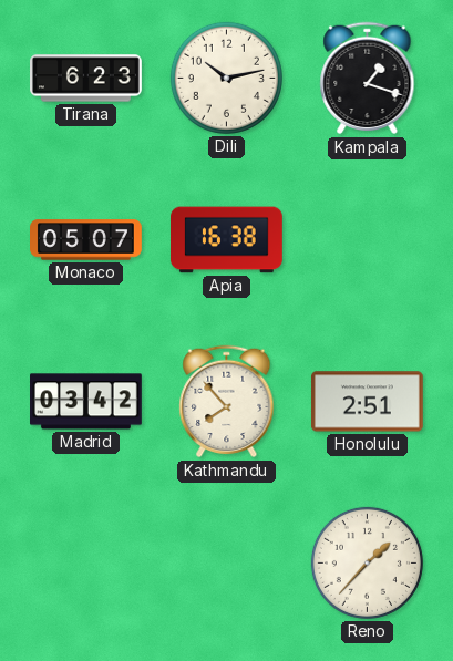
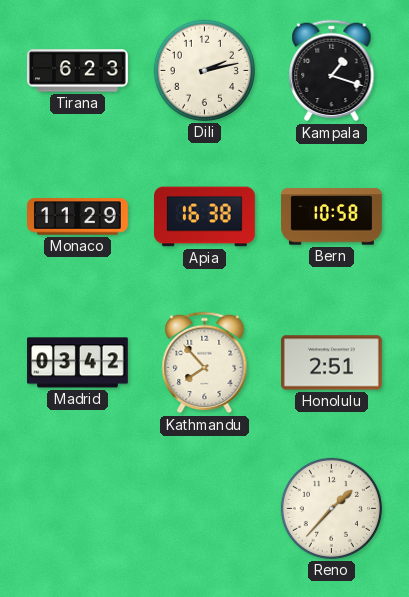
Dili: 10:13 -> 2:13 (204, 70)
Monaco: 05:07 -> 11:29 (78, 217)
Bern: none -> 10:58 (331, 217)
